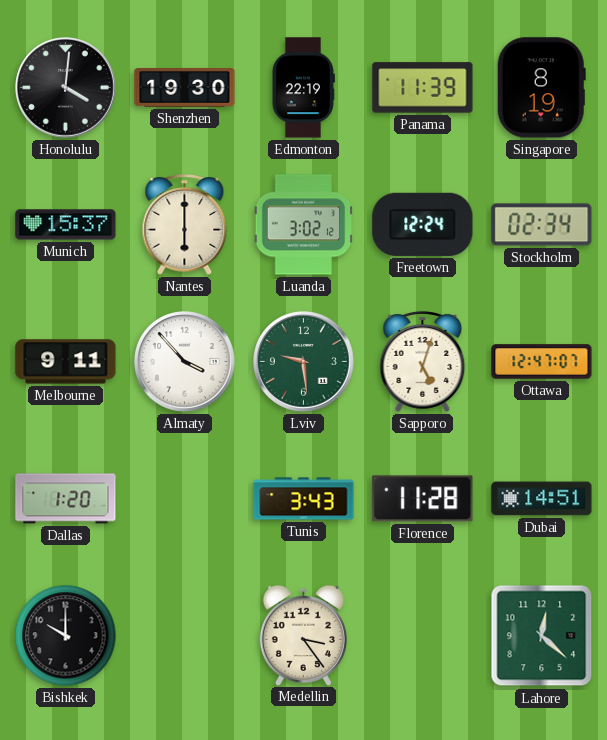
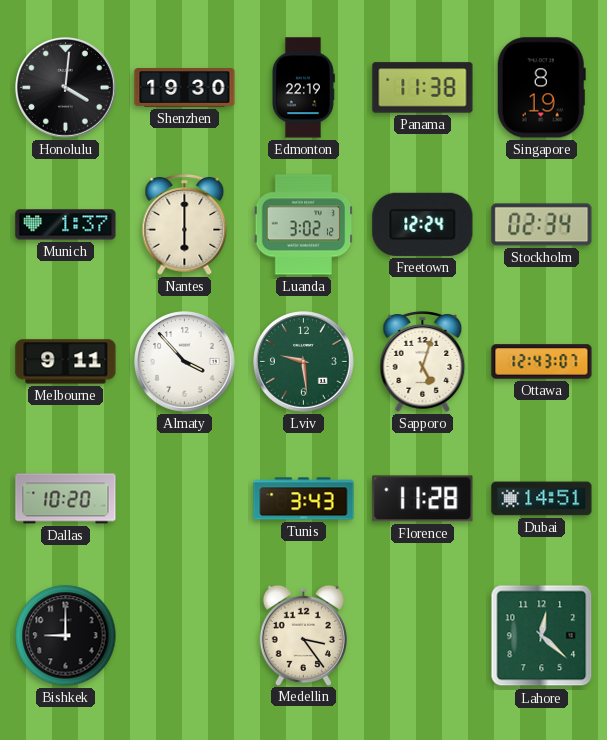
Panama: 11:39 -> 11:38 (423, 88)
Munich: 15:37 -> 1:37 (66, 225)
Ottawa: 12:47 -> 12:43 (542, 362)
Dallas: 1:20 -> 10:20 (66, 499)
Bishkek: 10:00 -> 9:00 (66, 636)
